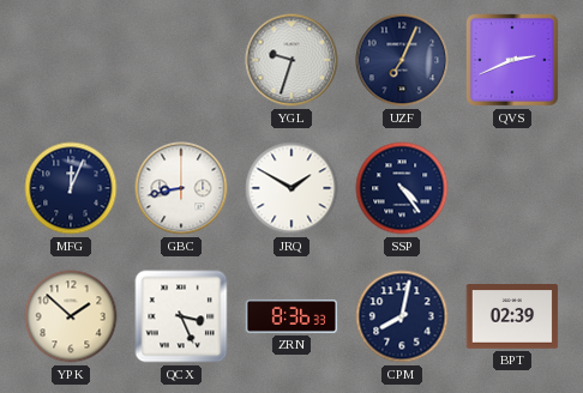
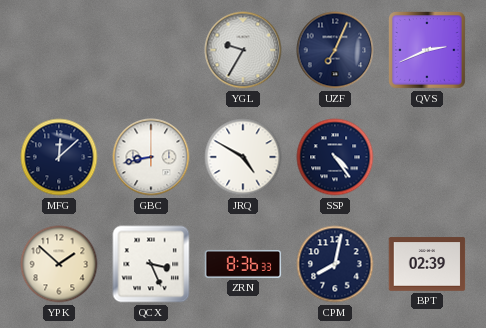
YGL: 9:33 -> 9:35 (243, 50)
MFG: 12:04 -> 12:08 (59, 157)
JRQ: 1:50 -> 4:50 (243, 157)
